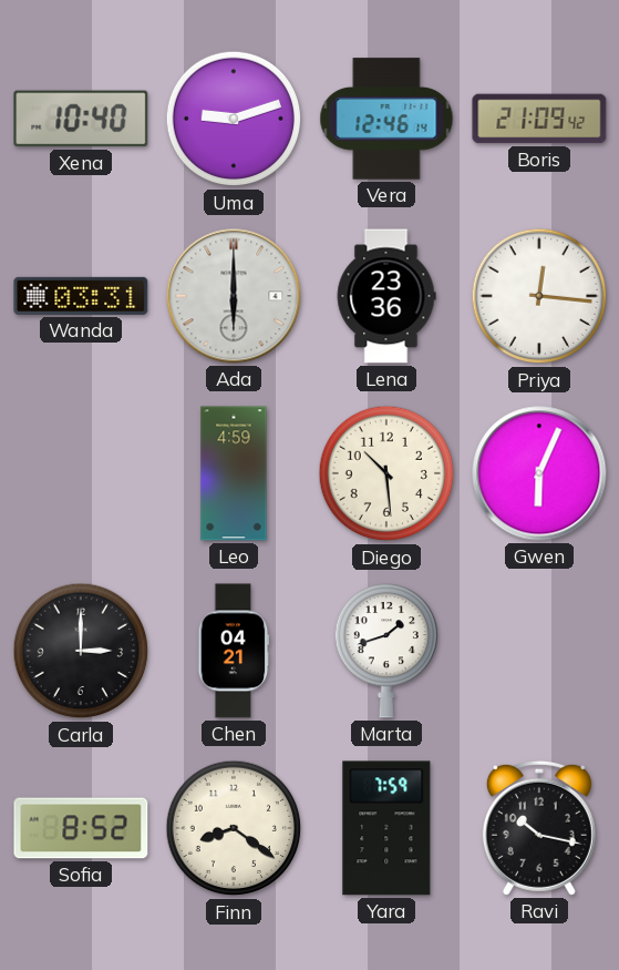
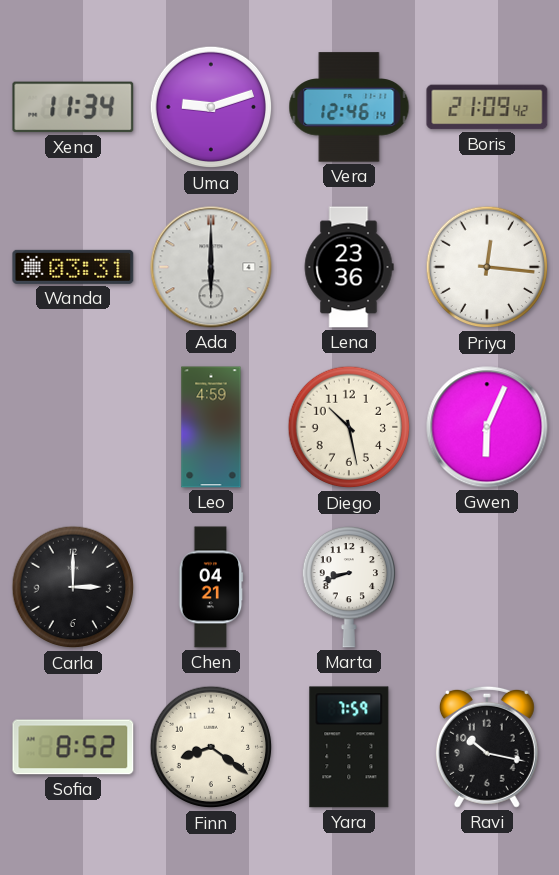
Xena: 10:40 -> 11:34 (73, 107)
Diego: 10:29 -> 10:28 (349, 427)
Marta: 1:42 -> 8:42 (348, 587)
